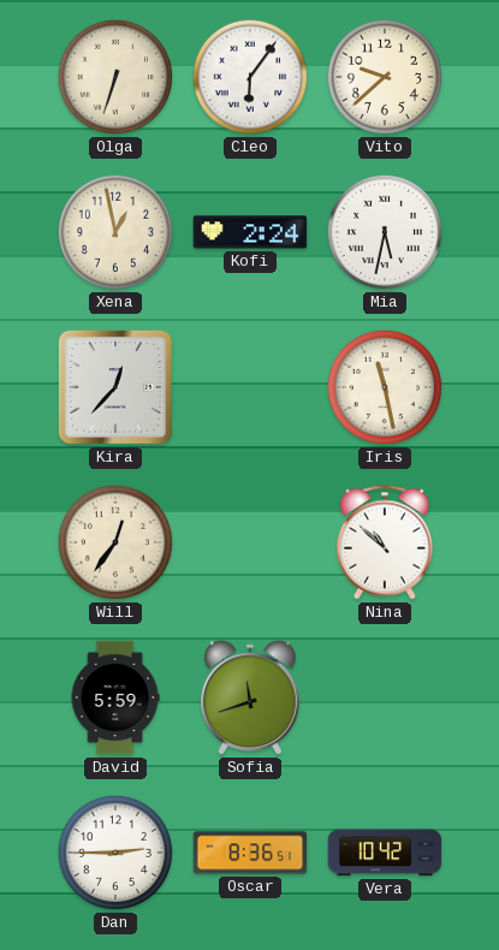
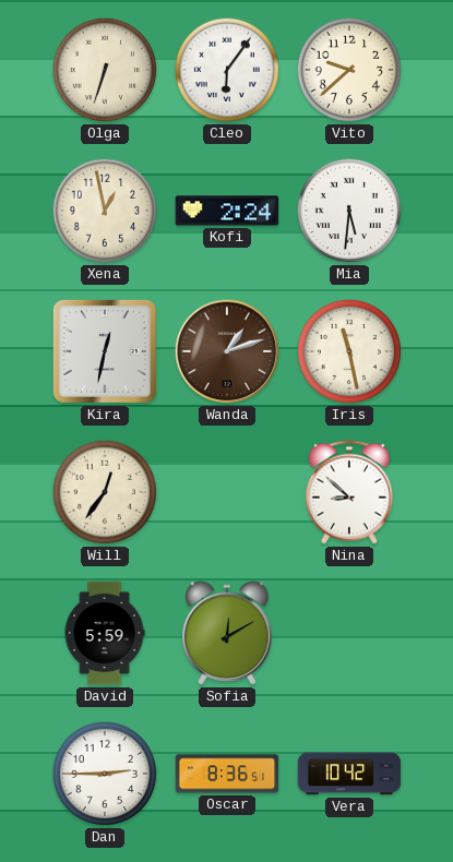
Mia: 5:32 -> 5:31 (349, 211)
Kira: 12:37 -> 12:32 (105, 351)
Wanda: none -> 1:12 (227, 351)
Nina: 10:52 -> 8:52 (349, 492)
Sofia: 11:42 -> 12:10 (227, 633)
